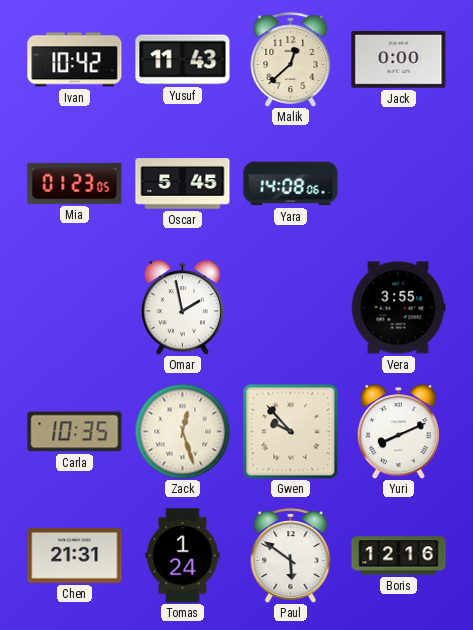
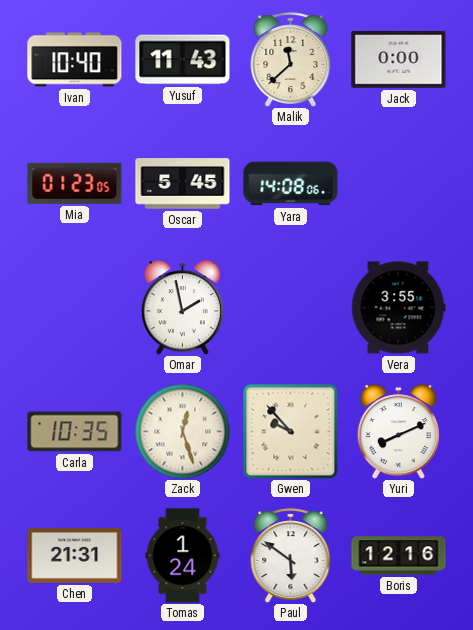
Ivan: 10:42 -> 10:40 (75, 60)
Malik: 12:38 -> 11:38 (291, 59)
